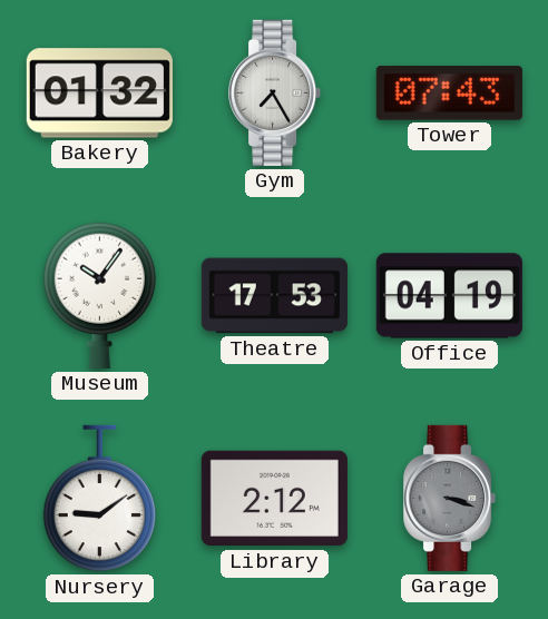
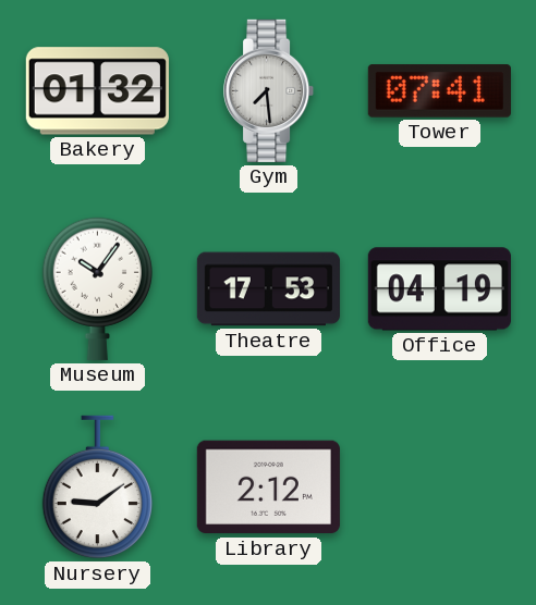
Gym: 7:25 -> 7:29 (269, 90)
Tower: 07:43 -> 07:41 (439, 91)
Garage: 3:18 -> none (450, 498)
